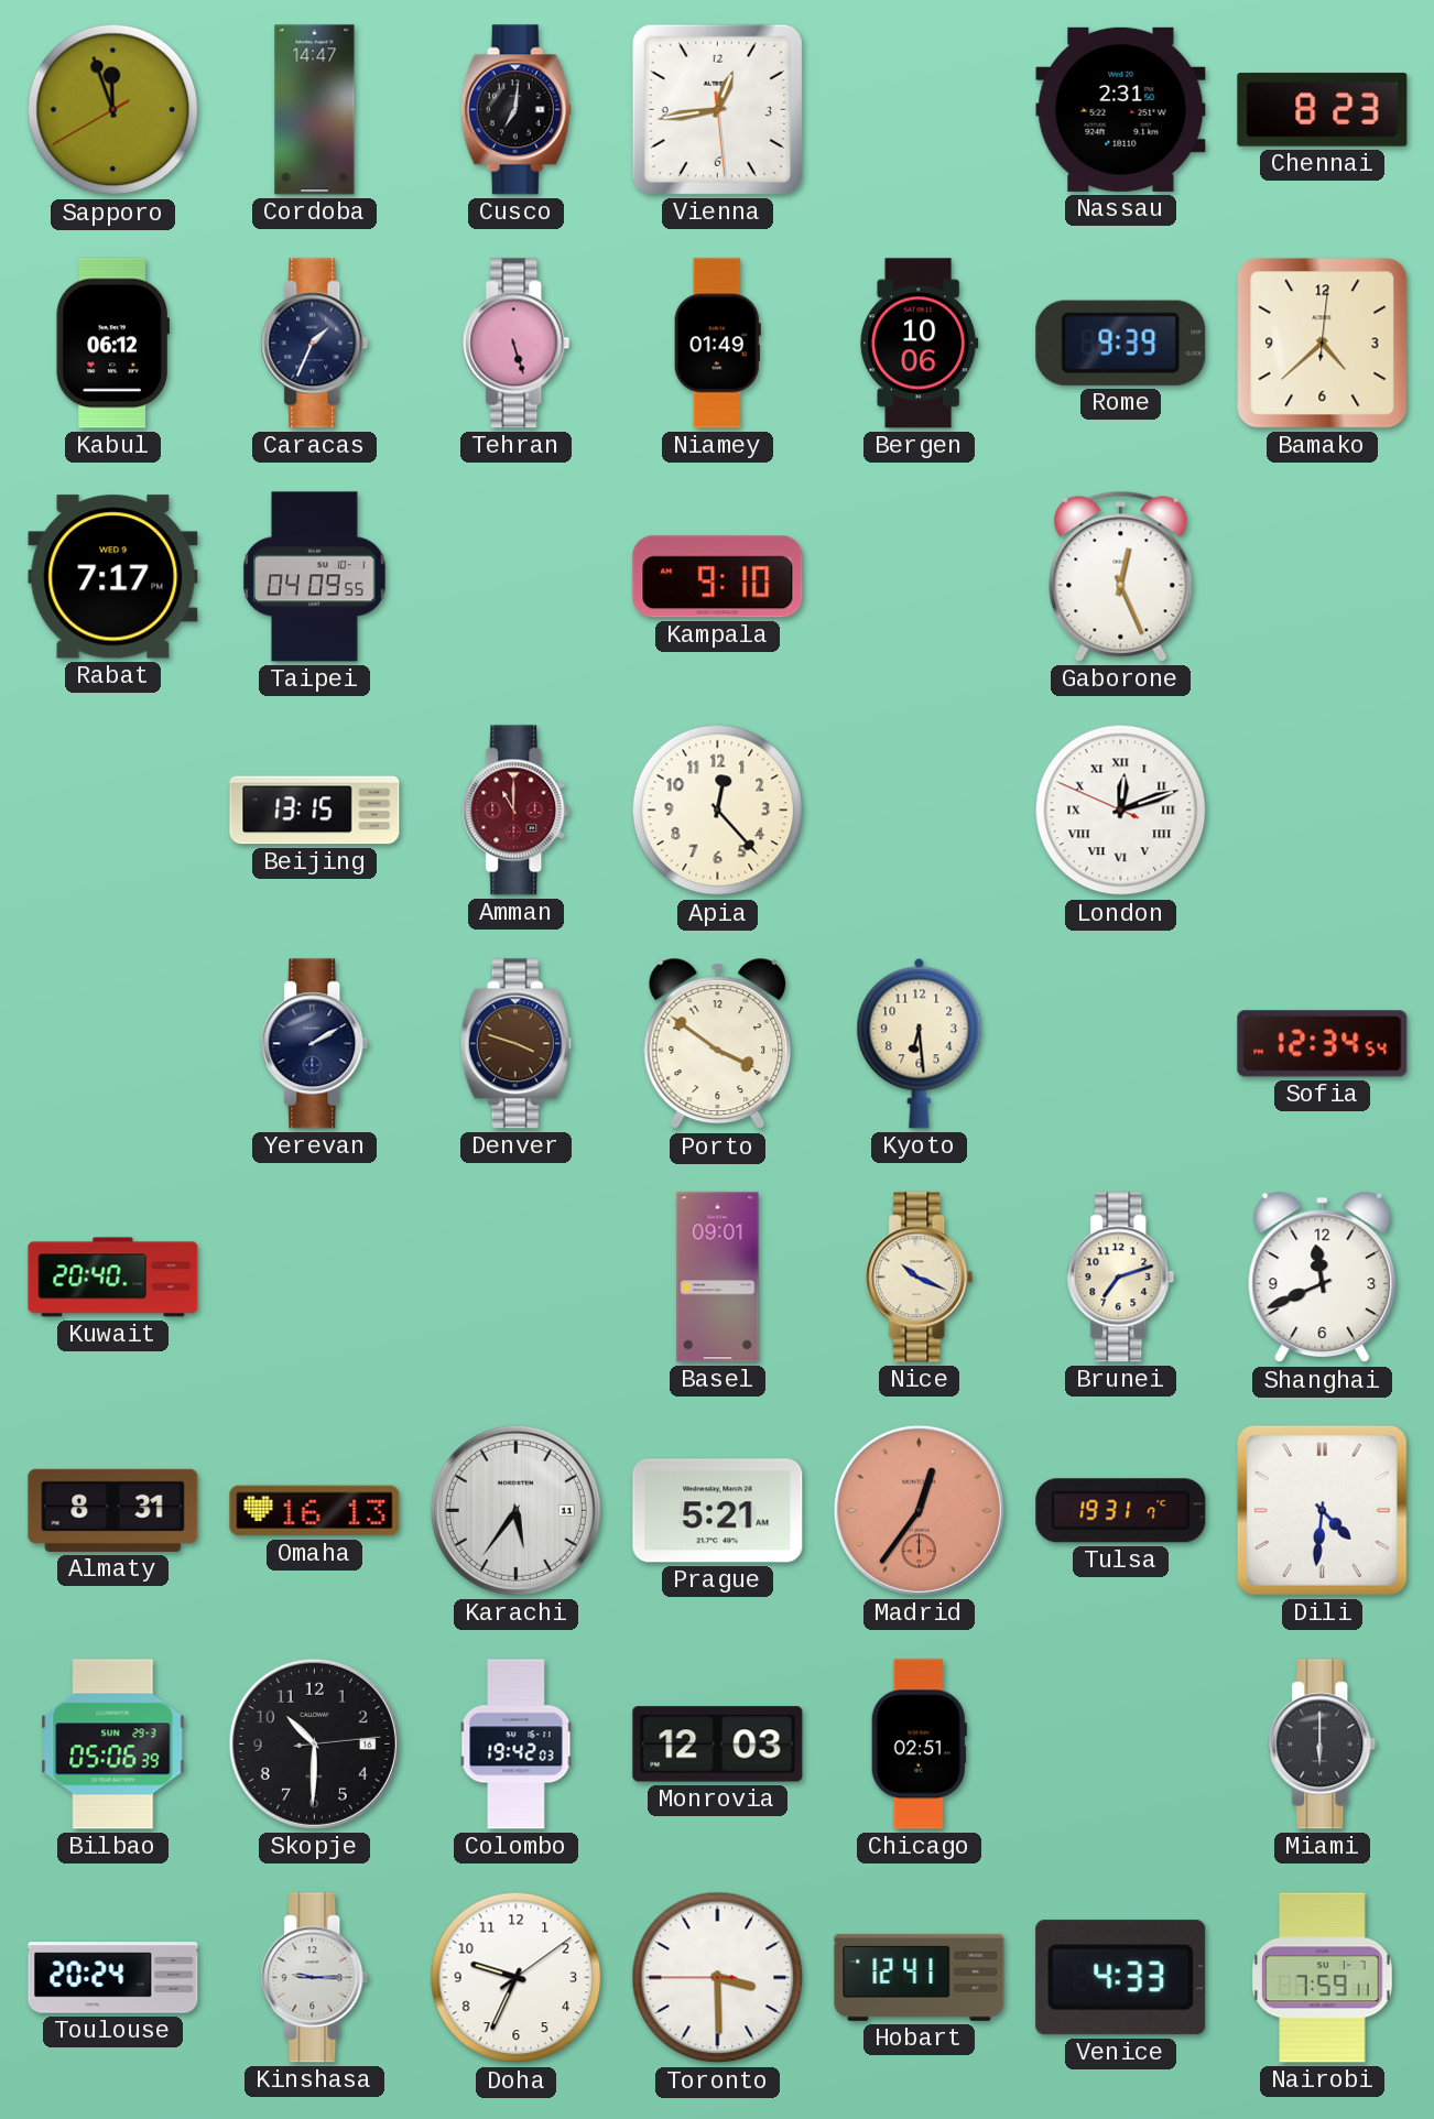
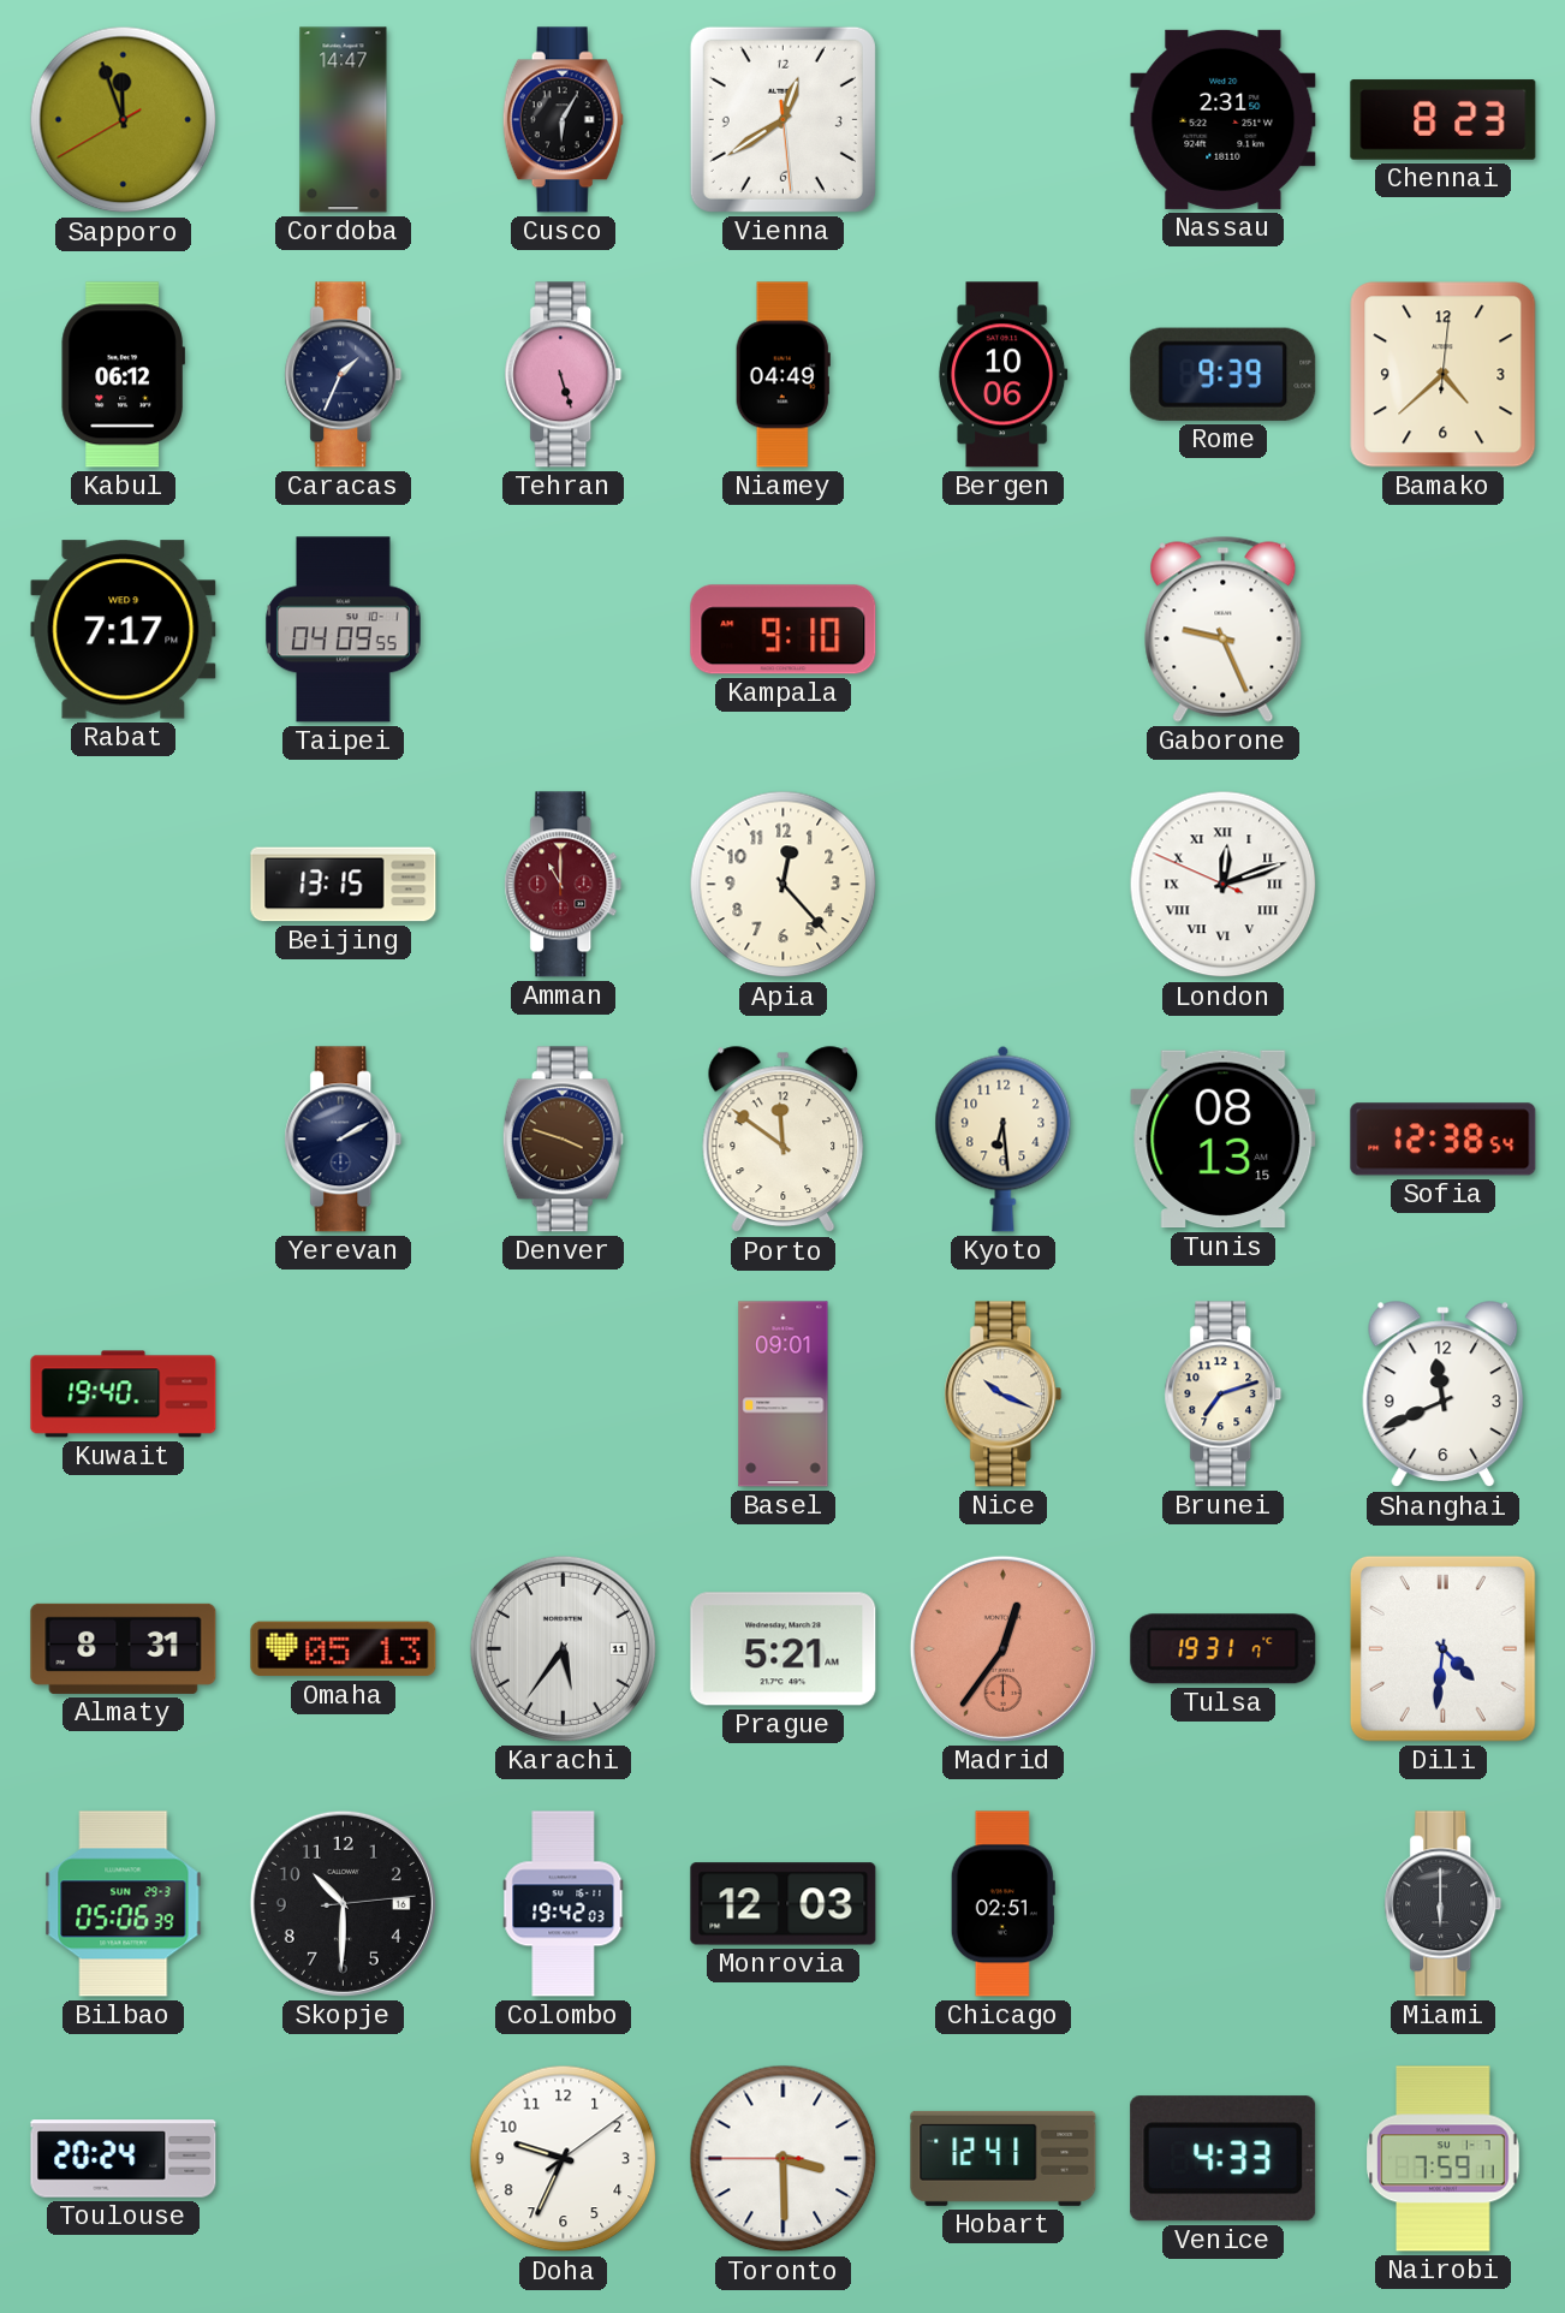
Cusco: 7:01 -> 6:05 (563, 120)
Vienna: 12:43 -> 12:39 (783, 119)
Niamey: 01:49 -> 04:49 (783, 375)
Gaborone: 12:26 -> 9:26 (1224, 629)
Porto: 3:51 -> 11:51 (784, 1140)
Tunis: none -> 08:13 (1224, 1140)
Sofia: 12:34 -> 12:38 (1444, 1140)
Kuwait: 20:40 -> 19:40 (124, 1395)
Omaha: 16:13 -> 05:13 (344, 1649)
Kinshasa: 9:15 -> none (315, 1978)
